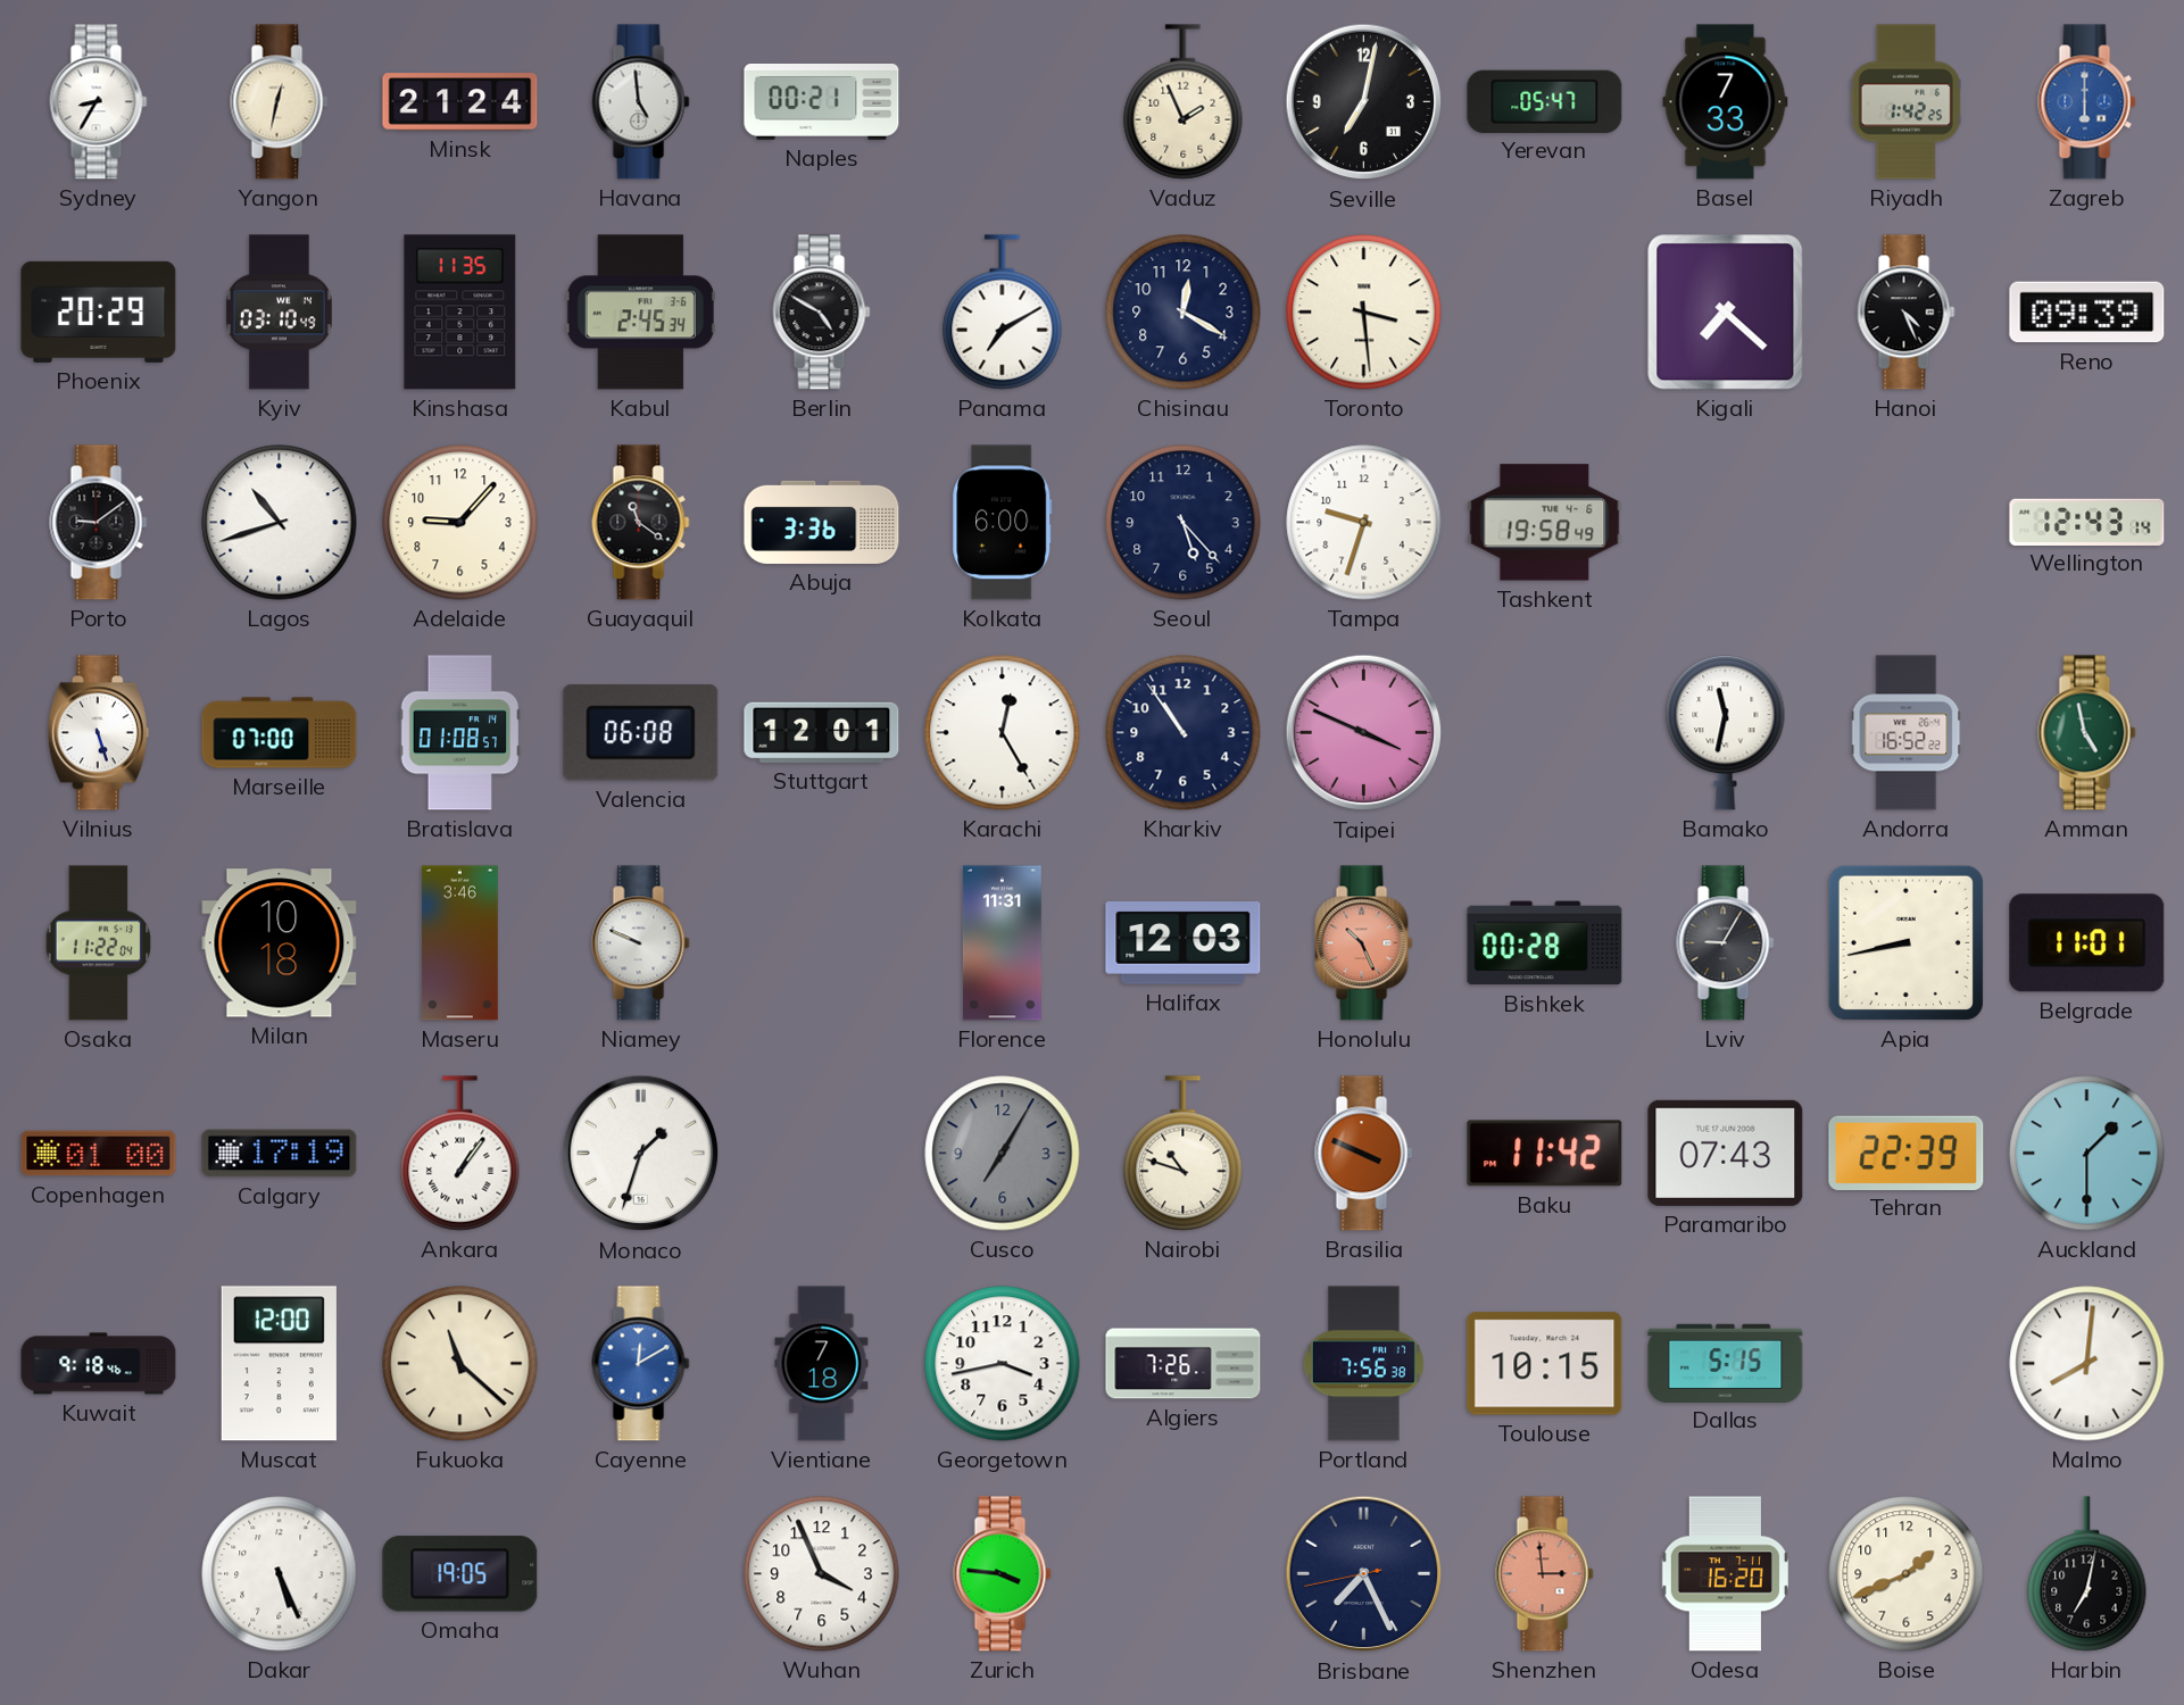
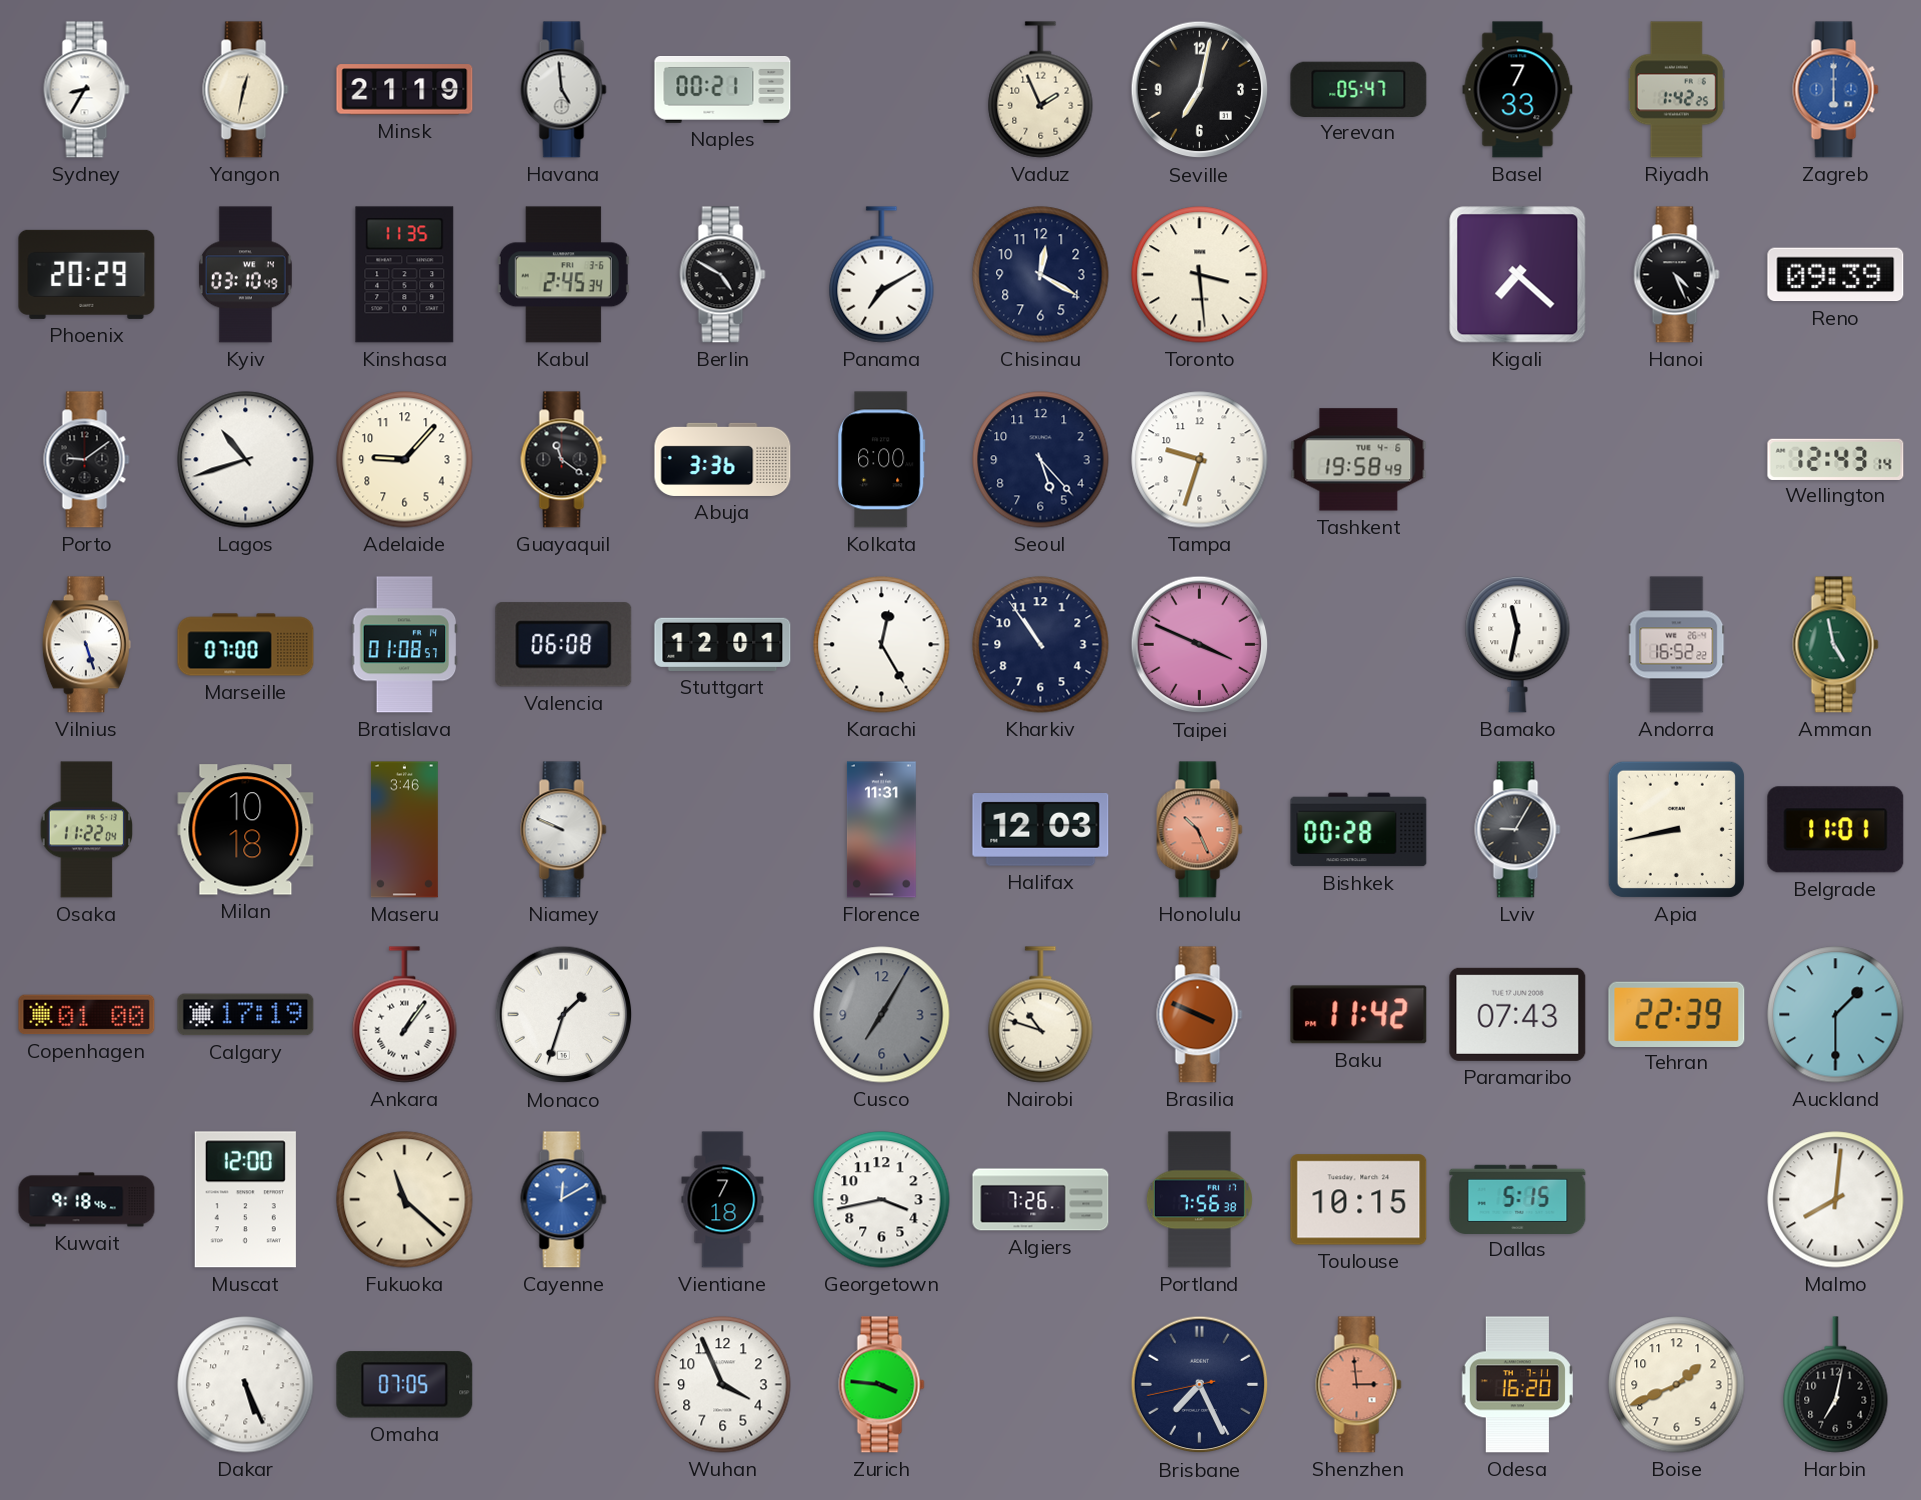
Minsk: 21:24 -> 21:19 (405, 90)
Omaha: 19:05 -> 07:05 (405, 1385)
